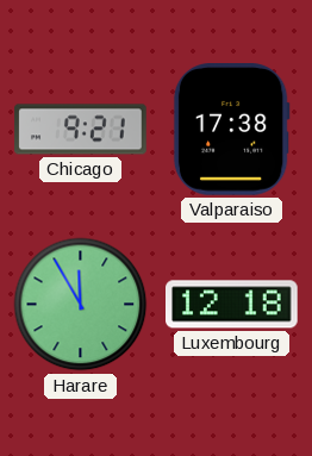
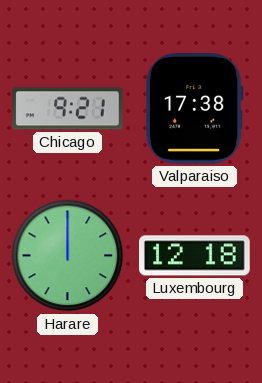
Harare: 11:55 -> 12:00 (68, 256)
